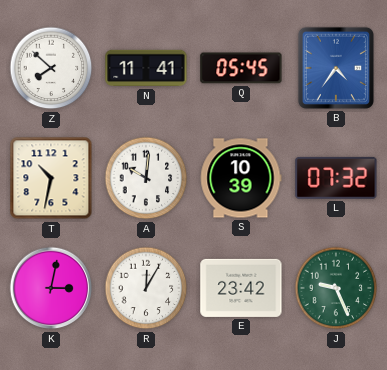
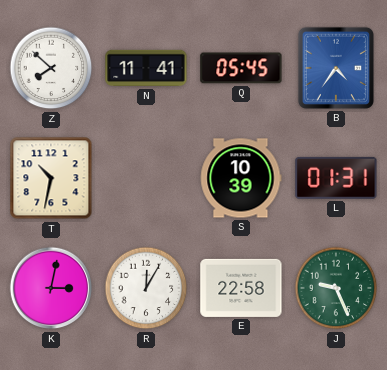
A: 10:01 -> none (146, 178)
L: 07:32 -> 01:31 (336, 178)
E: 23:42 -> 22:58 (241, 288)
